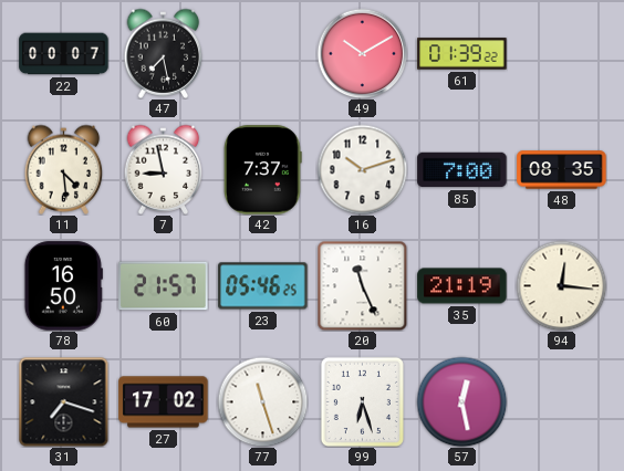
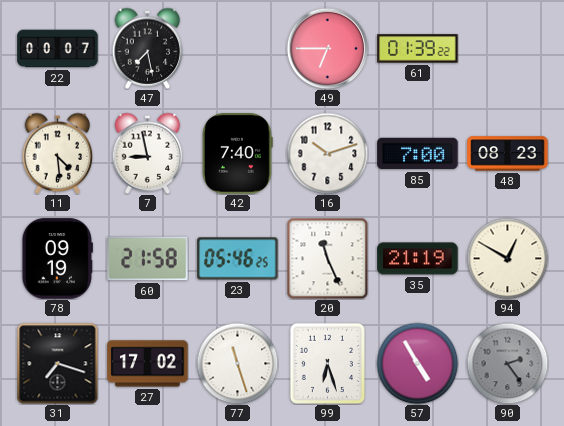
49: 10:10 -> 6:45 (327, 48)
42: 7:37 -> 7:40 (238, 154)
48: 08:35 -> 08:23 (508, 154)
78: 16:50 -> 09:19 (57, 259)
60: 21:57 -> 21:58 (148, 259)
94: 12:16 -> 12:50 (507, 258)
57: 12:28 -> 4:55 (417, 363)
90: none -> 2:24 (507, 363)
